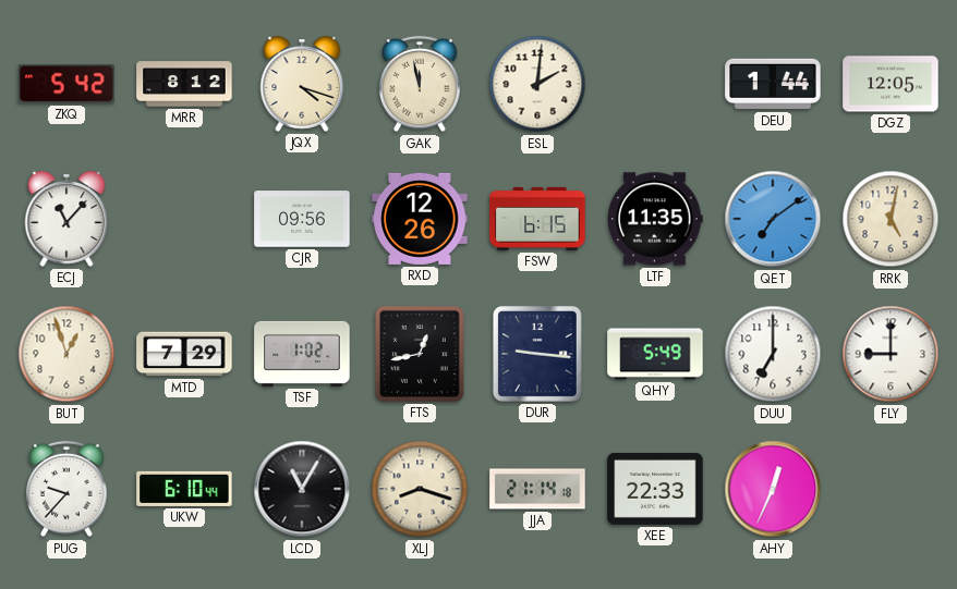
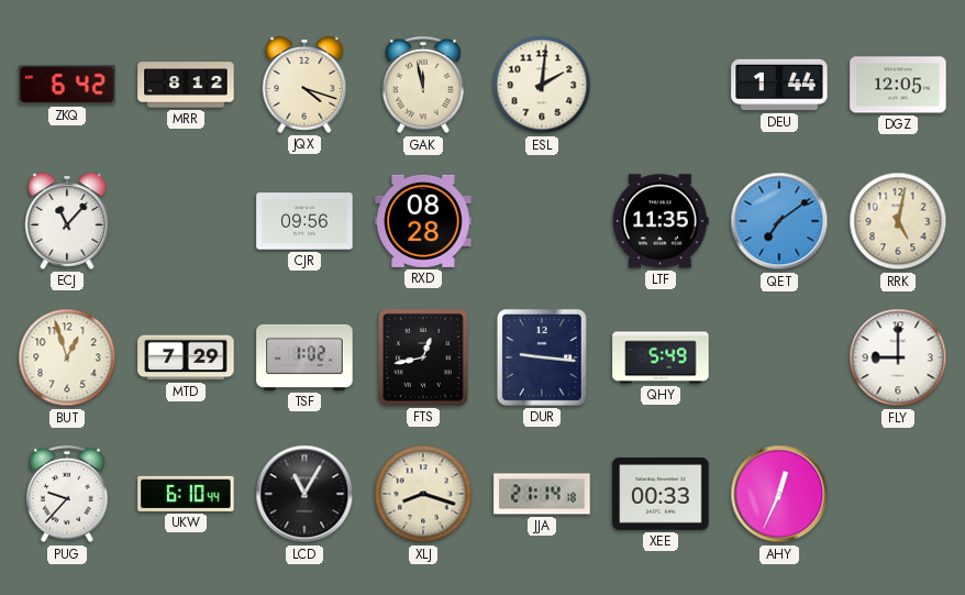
ZKQ: 5:42 -> 6:42 (67, 85)
RXD: 12:26 -> 08:28 (423, 221)
FSW: 6:15 -> none (537, 219)
DUU: 7:00 -> none (773, 354)
XEE: 22:33 -> 00:33 (661, 494)
